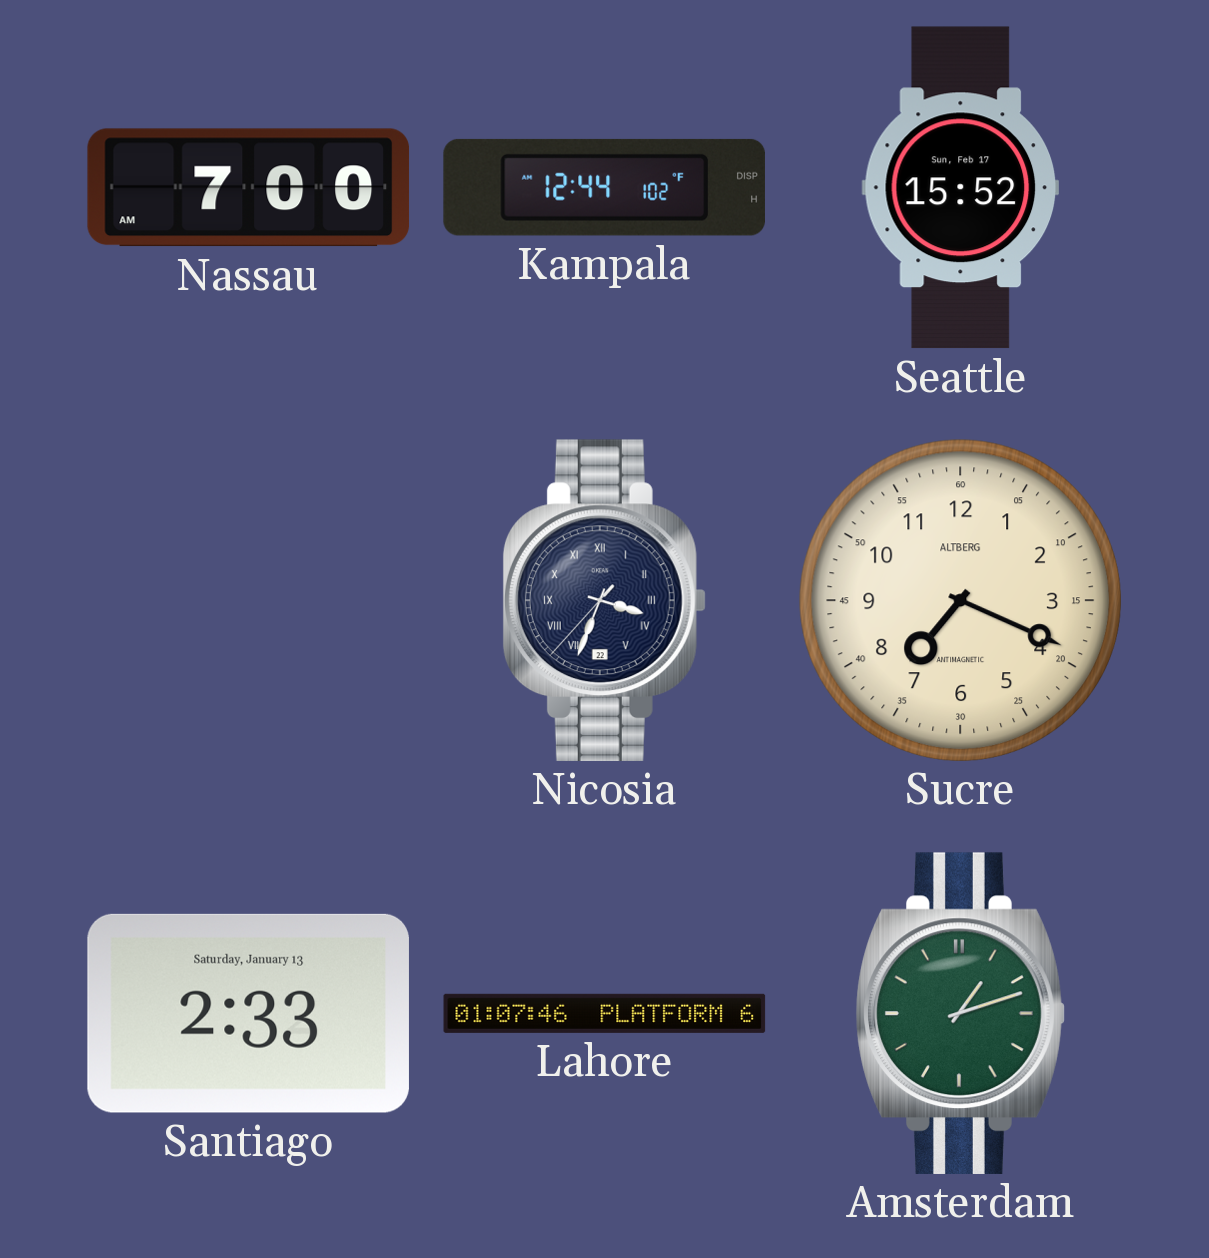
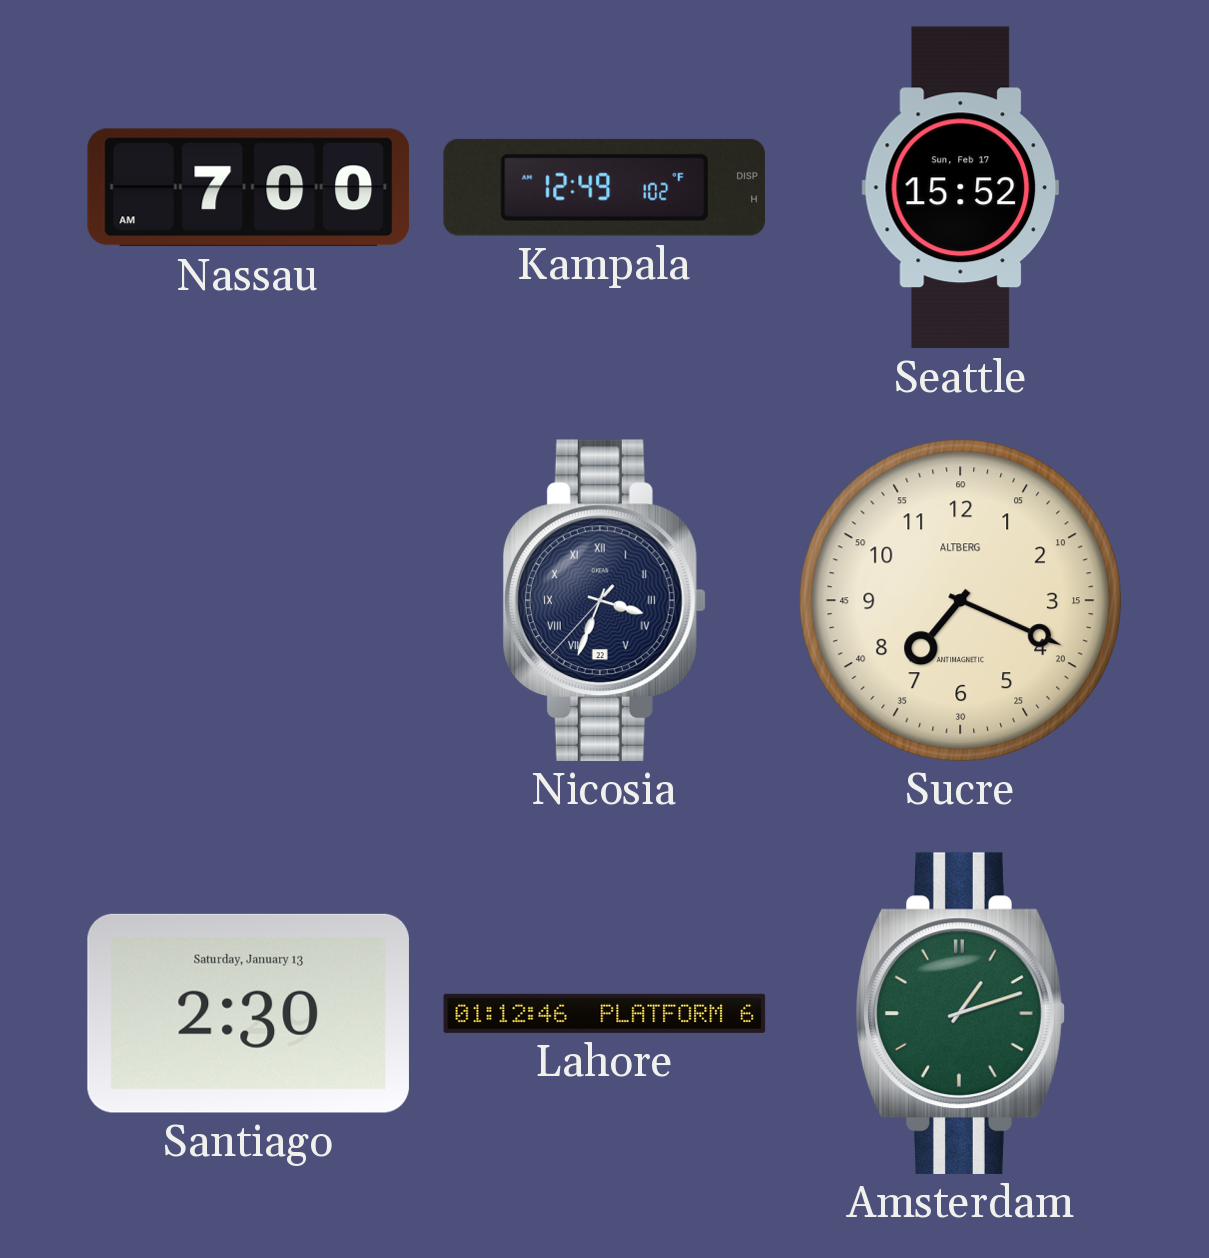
Kampala: 12:44 -> 12:49 (604, 187)
Santiago: 2:33 -> 2:30 (248, 1013)
Lahore: 01:07 -> 01:12 (605, 1013)
